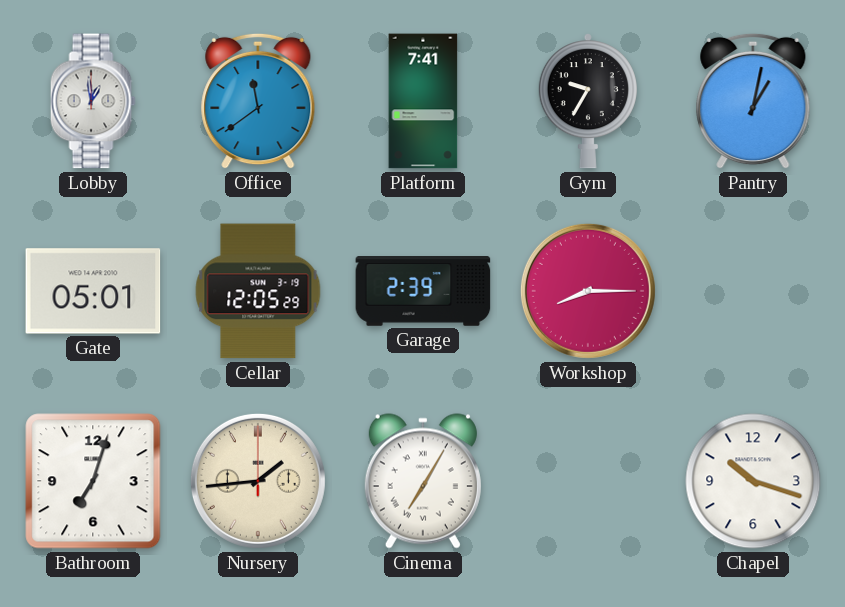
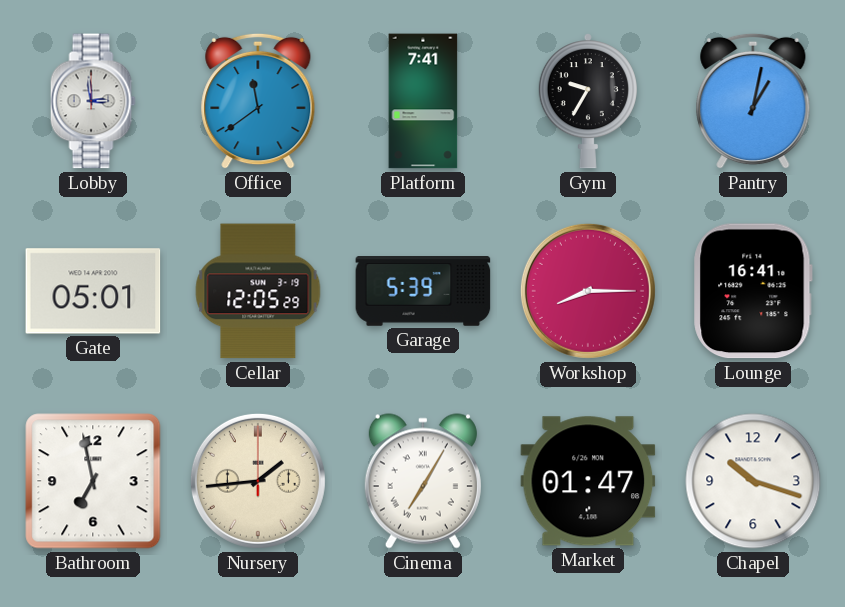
Lobby: 12:59 -> 2:59 (93, 101)
Garage: 2:39 -> 5:39 (423, 292)
Lounge: none -> 16:41 (753, 291)
Bathroom: 7:03 -> 6:58 (93, 481)
Market: none -> 01:47 (588, 481)
